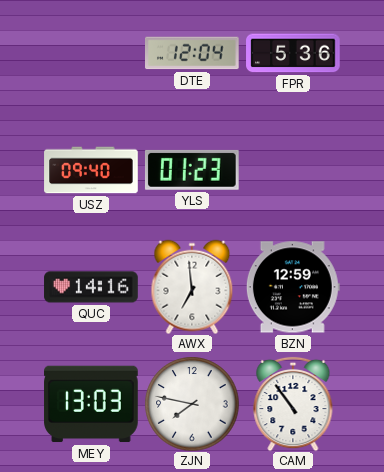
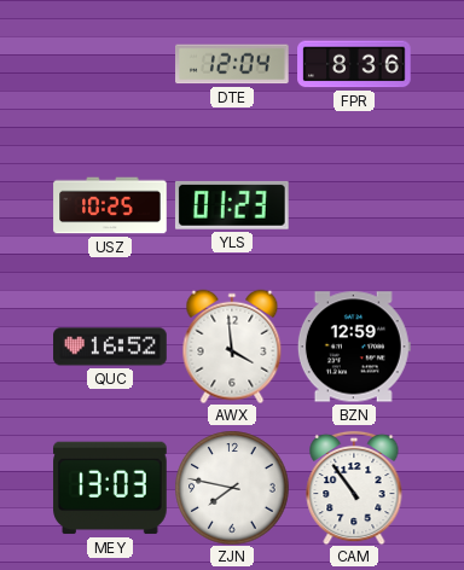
FPR: 5:36 -> 8:36 (354, 64)
USZ: 09:40 -> 10:25 (110, 205)
QUC: 14:16 -> 16:52 (110, 347)
AWX: 6:59 -> 3:59 (232, 347)
